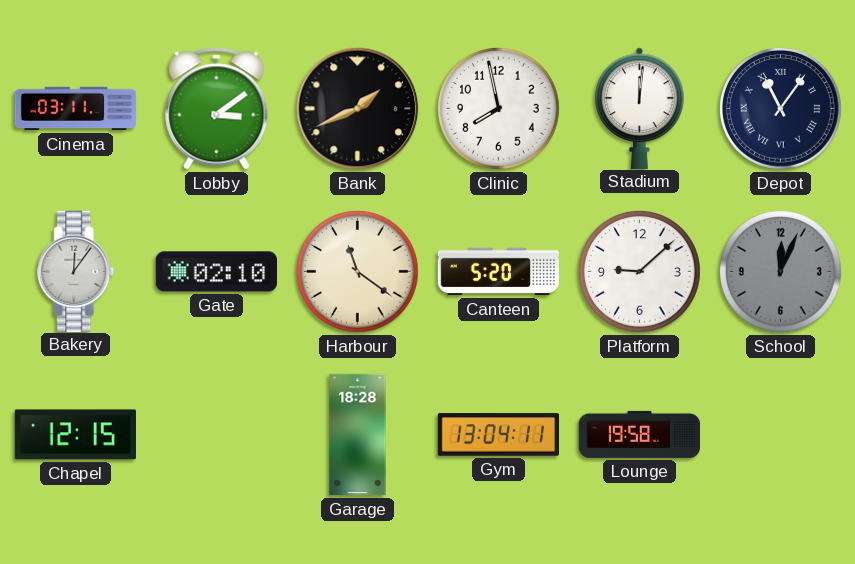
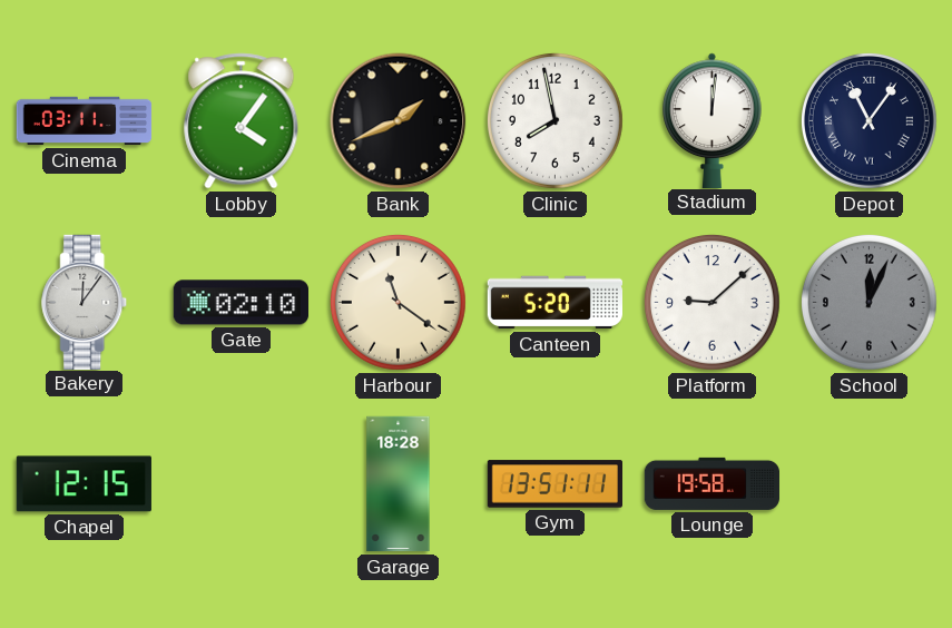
Lobby: 3:09 -> 4:06 (242, 121)
Gym: 13:04 -> 13:51 (556, 484)
